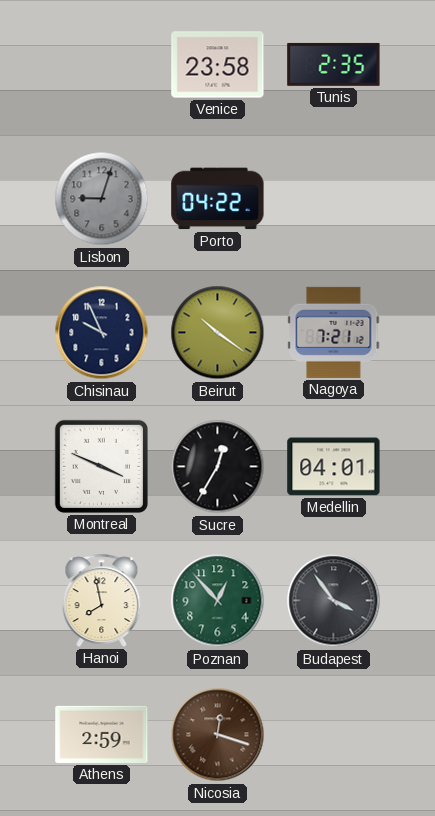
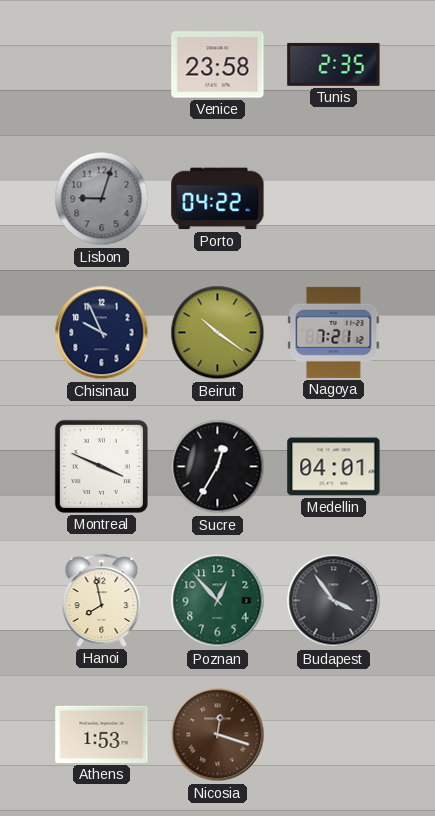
Athens: 2:59 -> 1:53 (102, 734)
